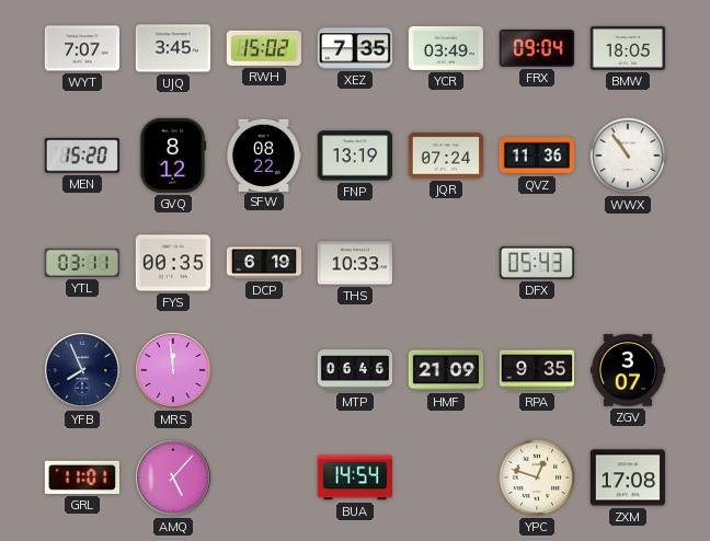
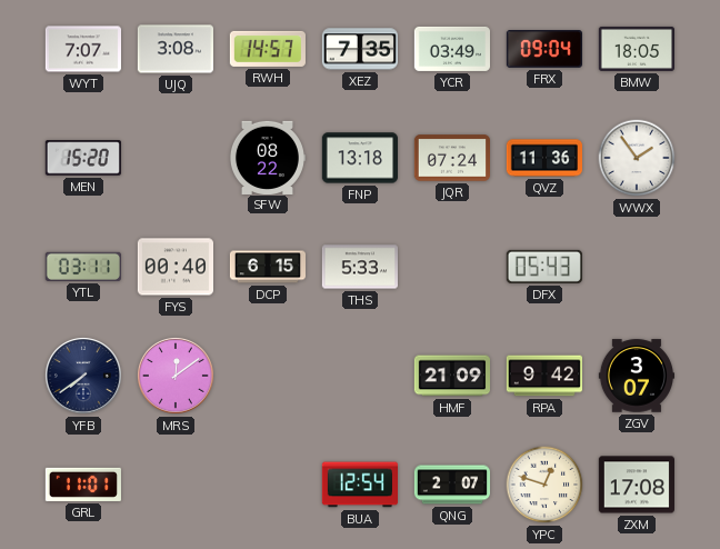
UJQ: 3:45 -> 3:08 (174, 49)
RWH: 15:02 -> 14:57 (268, 49)
GVQ: 8:12 -> none (173, 156)
FNP: 13:19 -> 13:18 (359, 158)
WWX: 10:54 -> 1:54 (637, 158)
FYS: 00:35 -> 00:40 (174, 267)
DCP: 6:19 -> 6:15 (268, 267)
THS: 10:33 -> 5:33 (359, 267)
YFB: 7:56 -> 7:39 (83, 376)
MRS: 11:59 -> 12:09 (176, 376)
MTP: 06:46 -> none (355, 370)
RPA: 9:35 -> 9:42 (543, 376)
AMQ: 5:07 -> none (173, 477)
BUA: 14:54 -> 12:54 (359, 485)
QNG: none -> 2:07 (452, 485)
